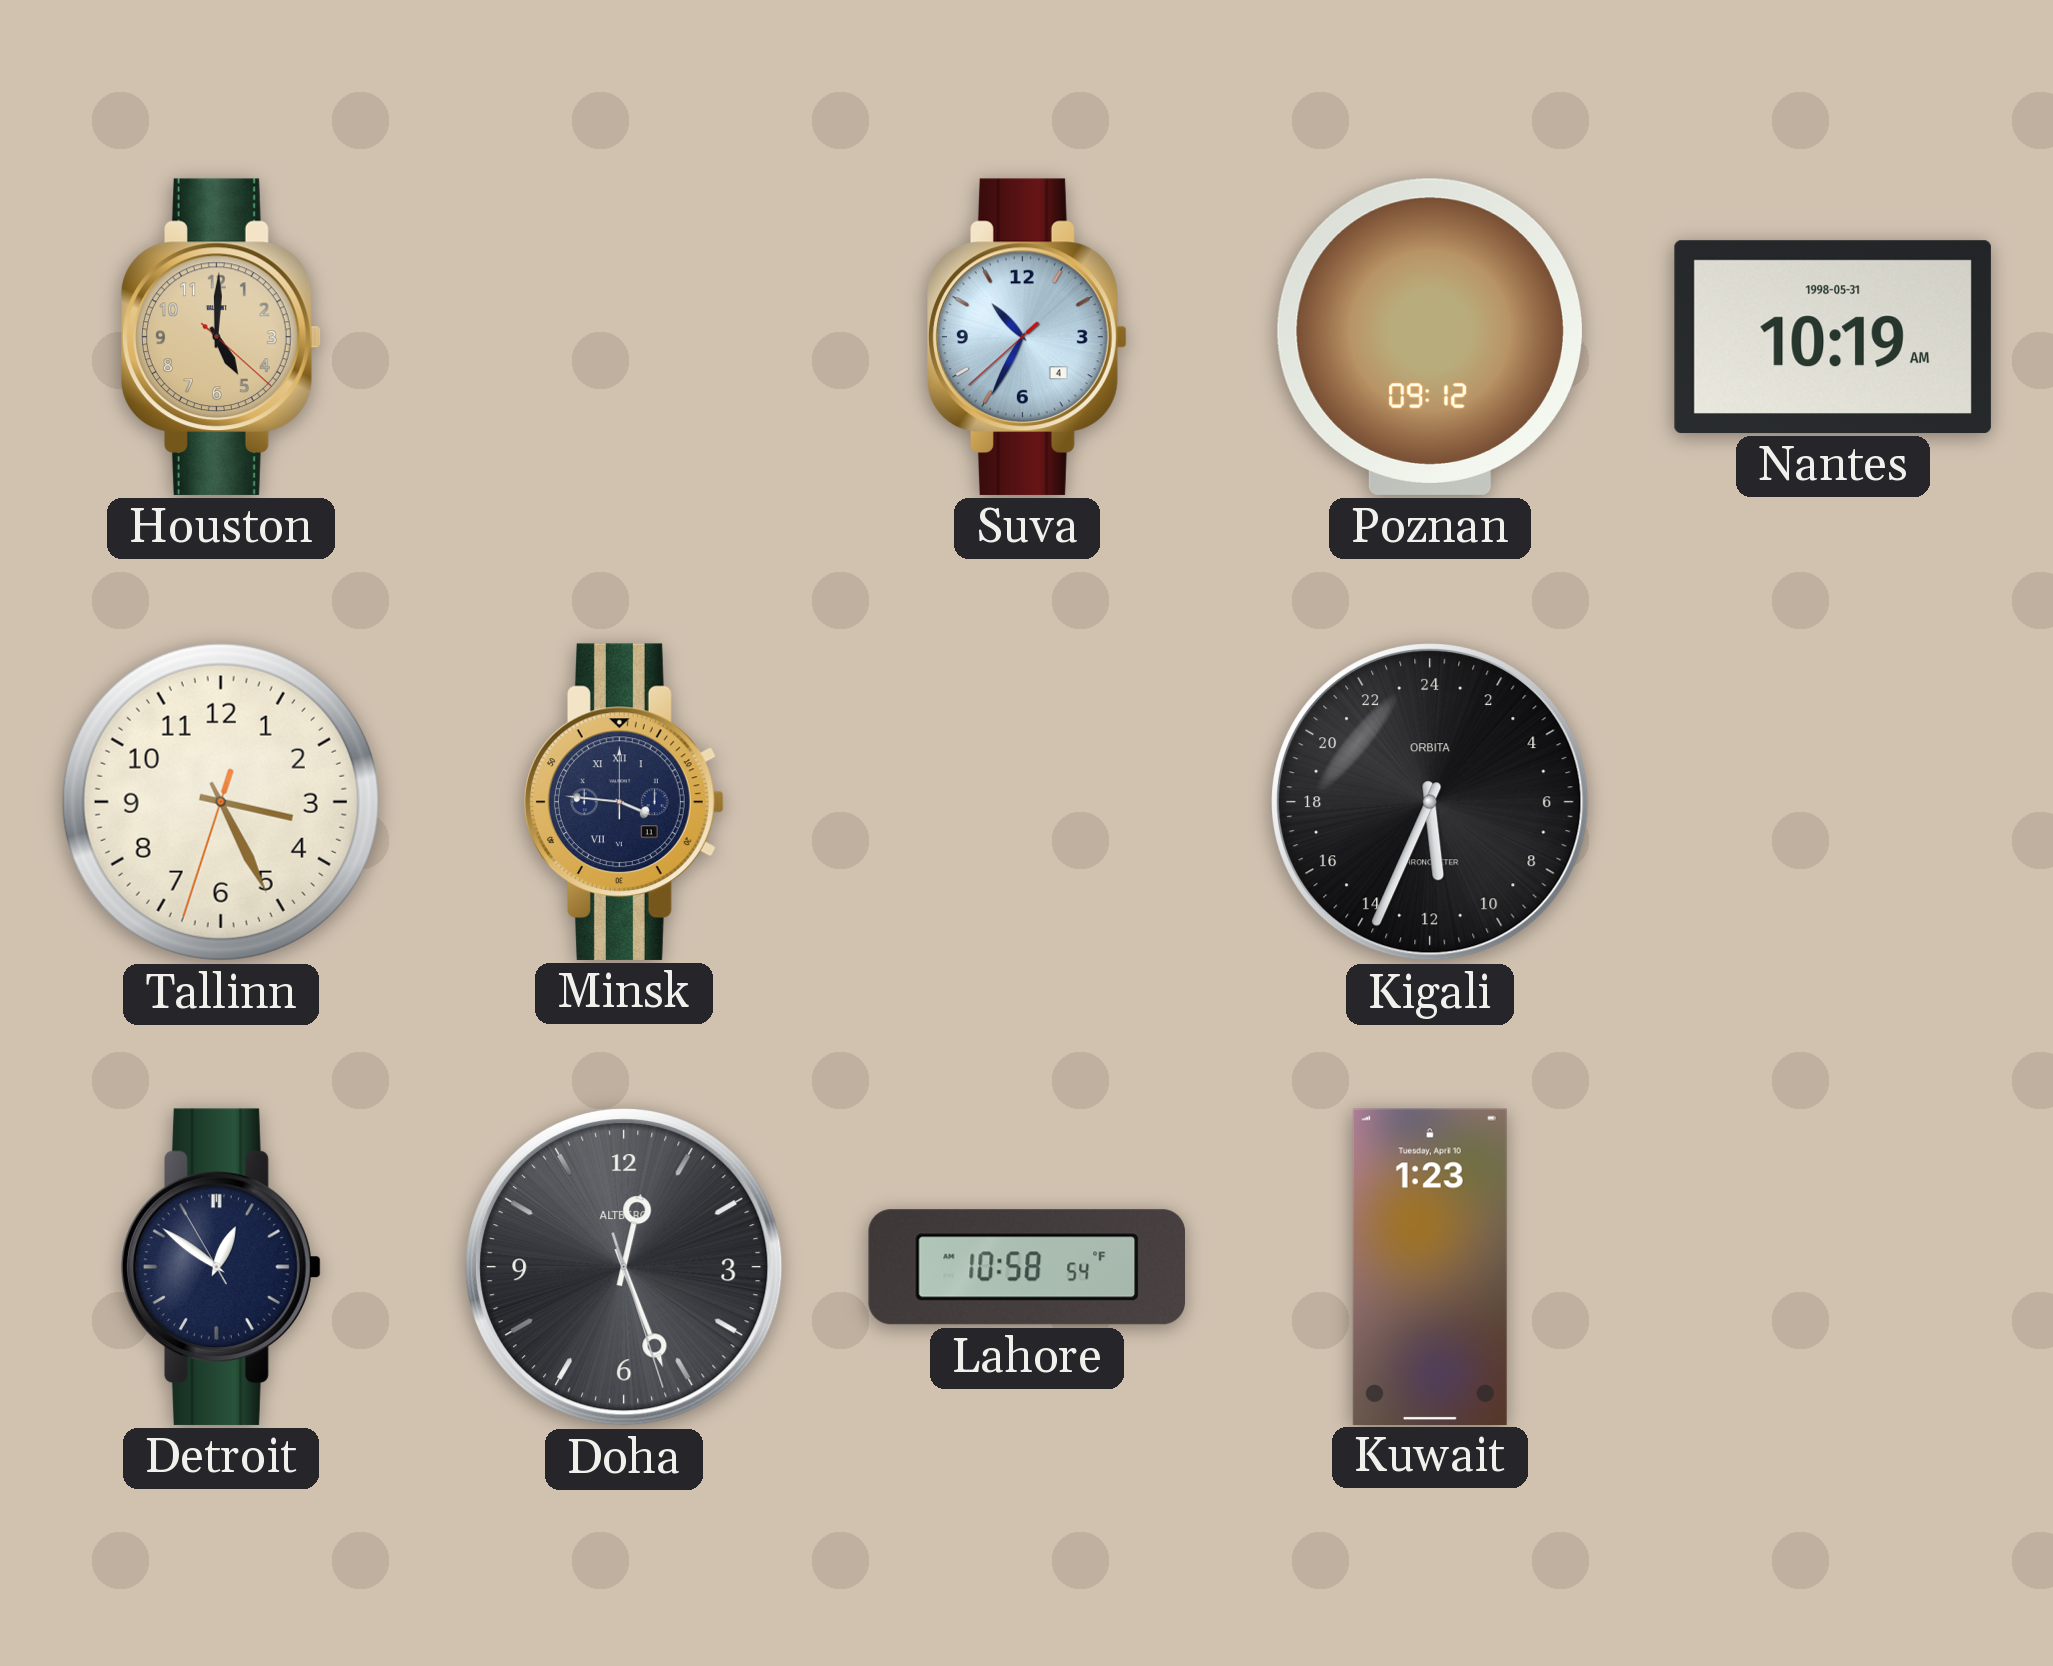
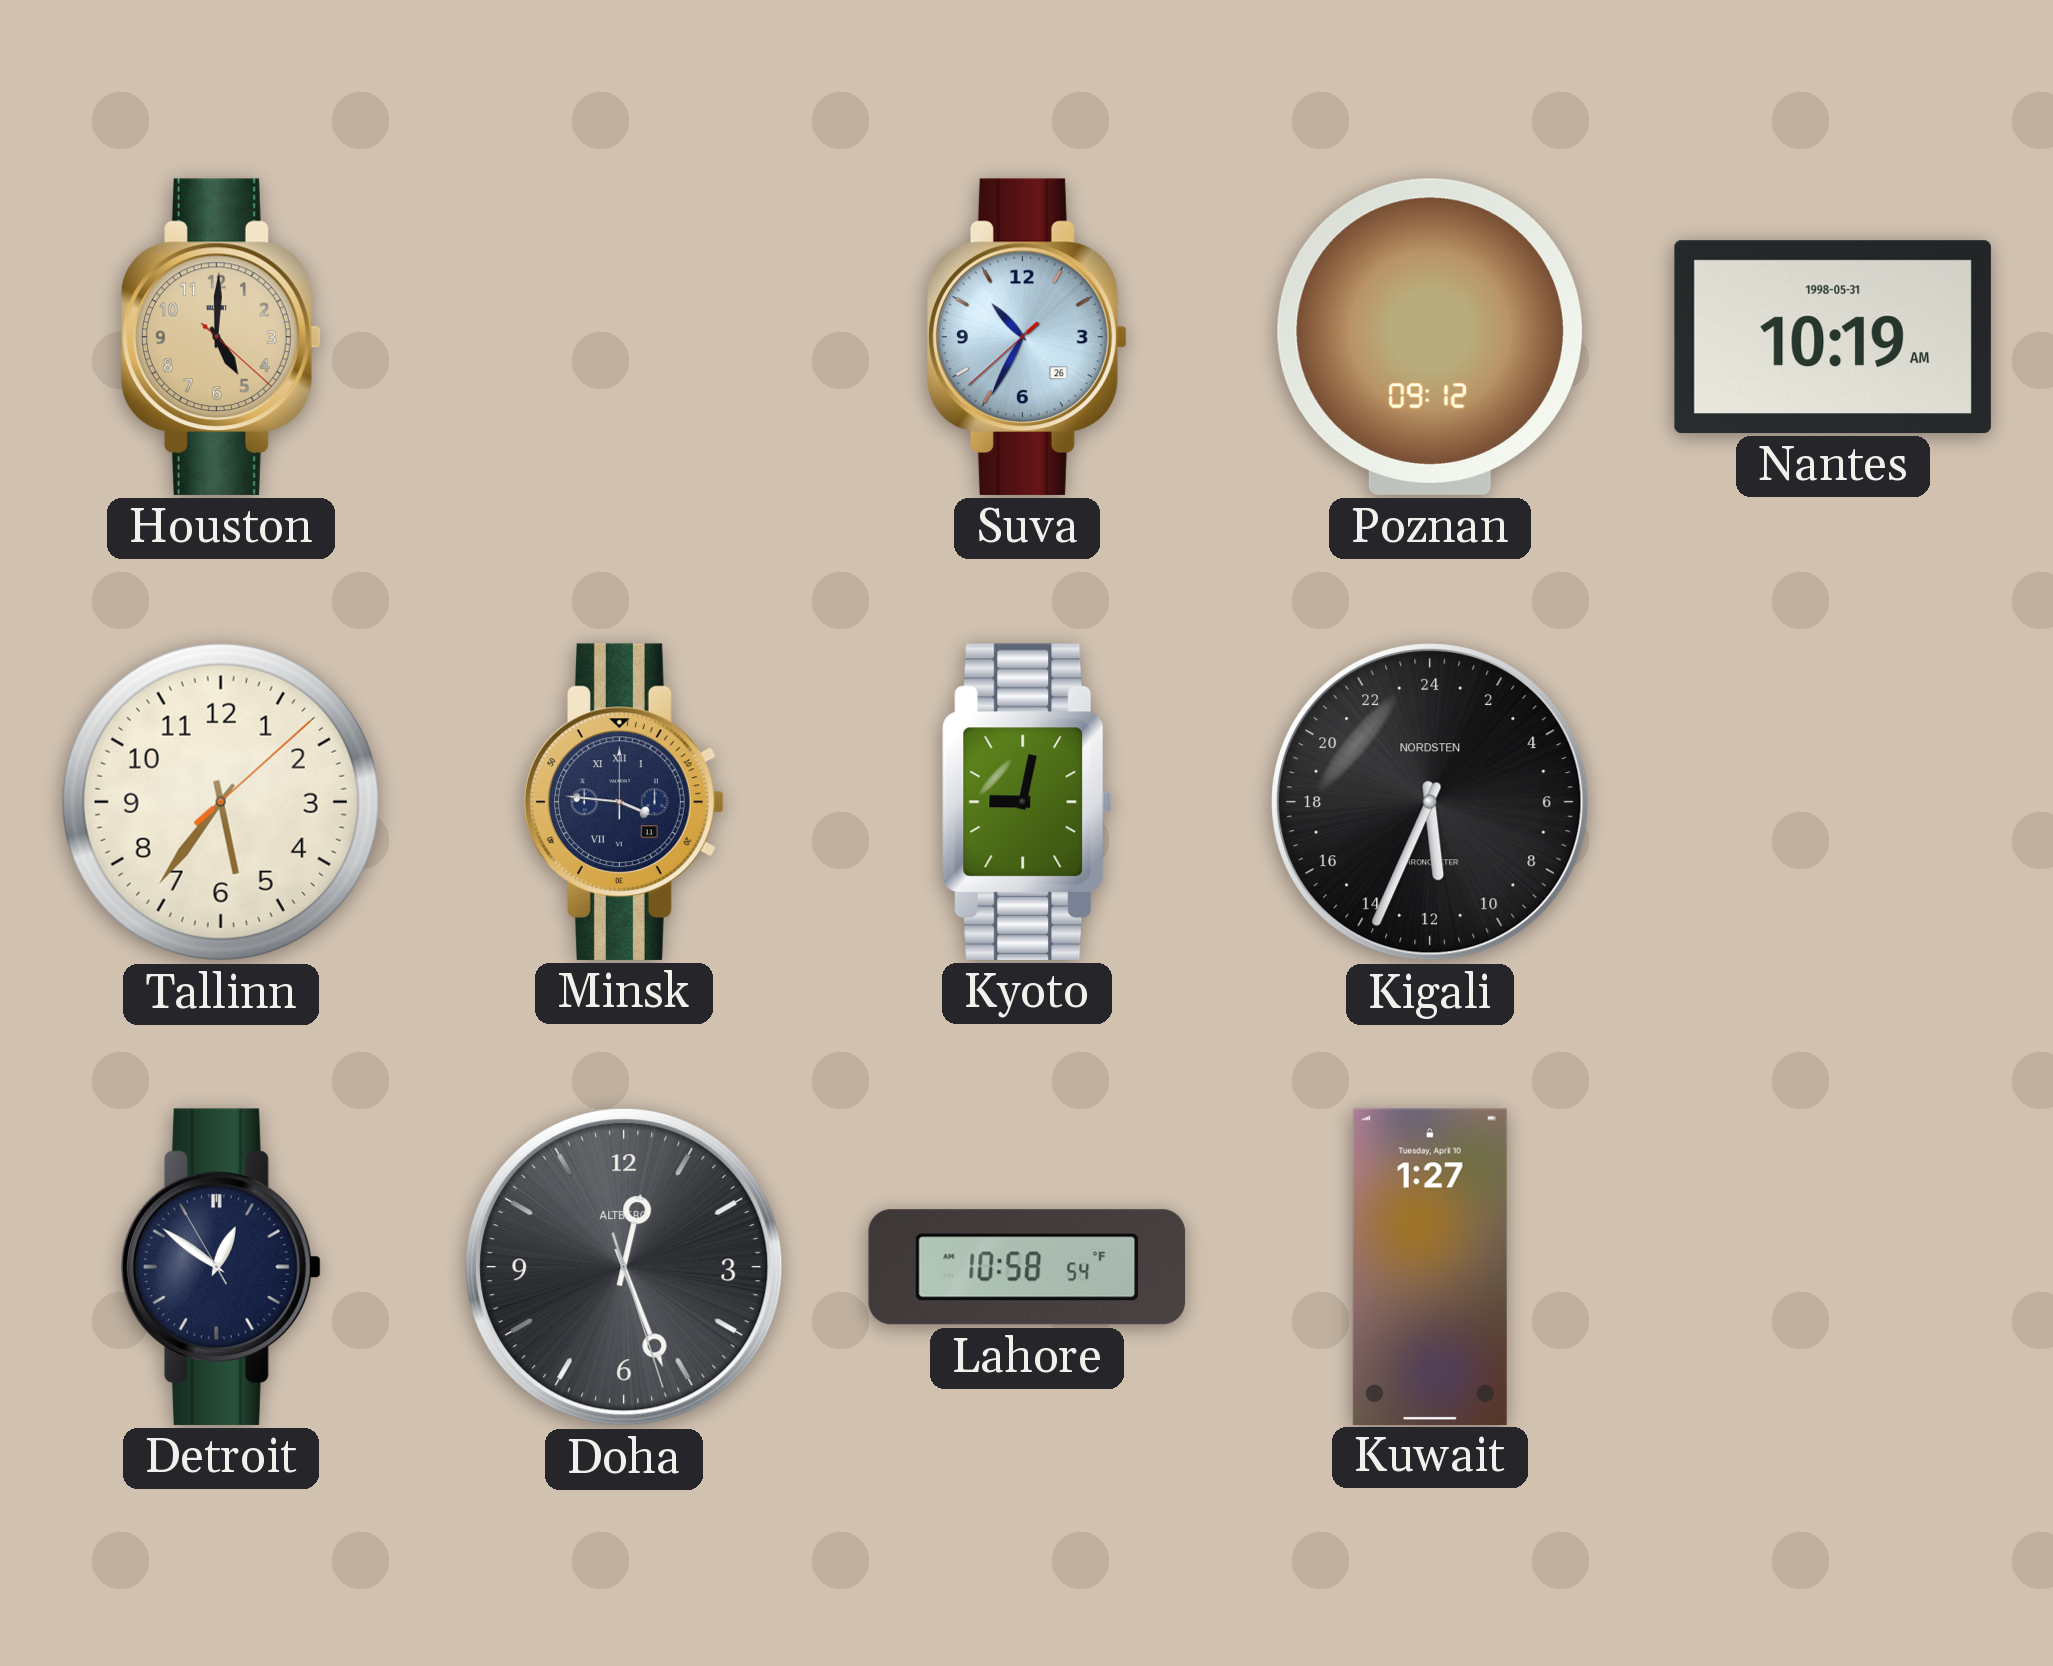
Suva date: 4 -> 26 (1028, 337)
Tallinn: 3:25 -> 5:36 (221, 802)
Kyoto: none -> 9:02 (1028, 802)
Kigali brand: ORBITA -> NORDSTEN (1431, 803)
Kuwait: 1:23 -> 1:27 (1430, 1266)
